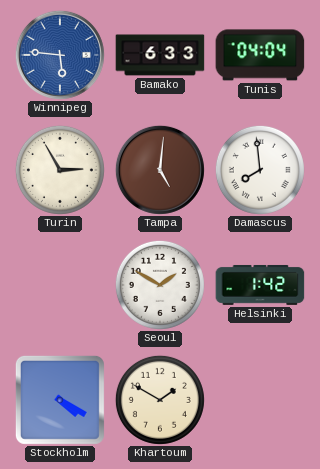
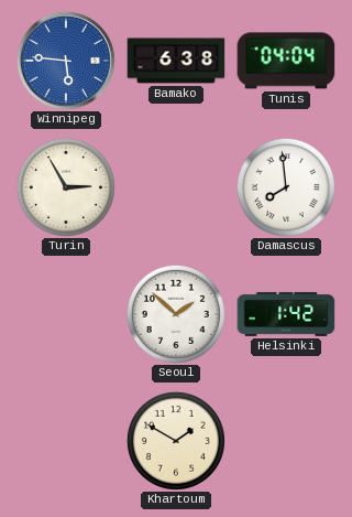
Bamako: 6:33 -> 6:38 (176, 61)
Tampa: 5:01 -> none (160, 170)
Seoul: 1:50 -> 1:52 (176, 314)
Stockholm: 4:20 -> none (60, 400)
